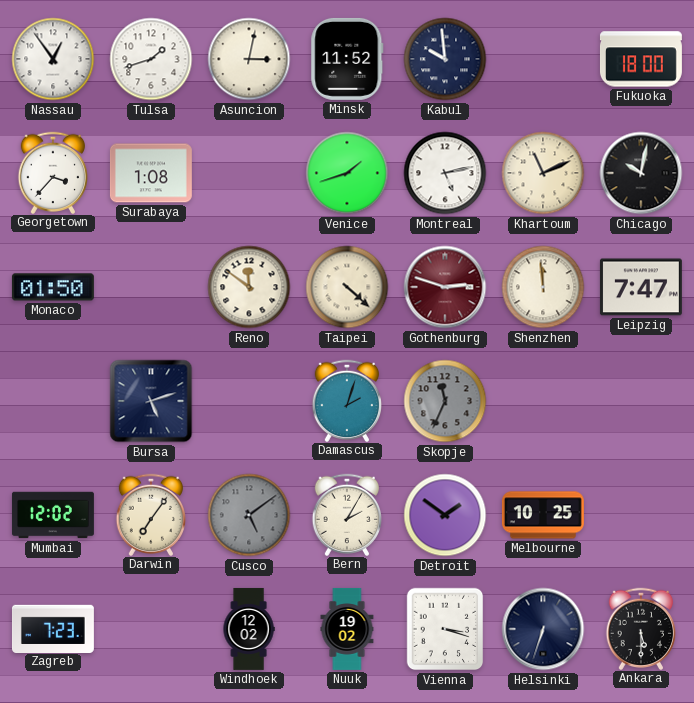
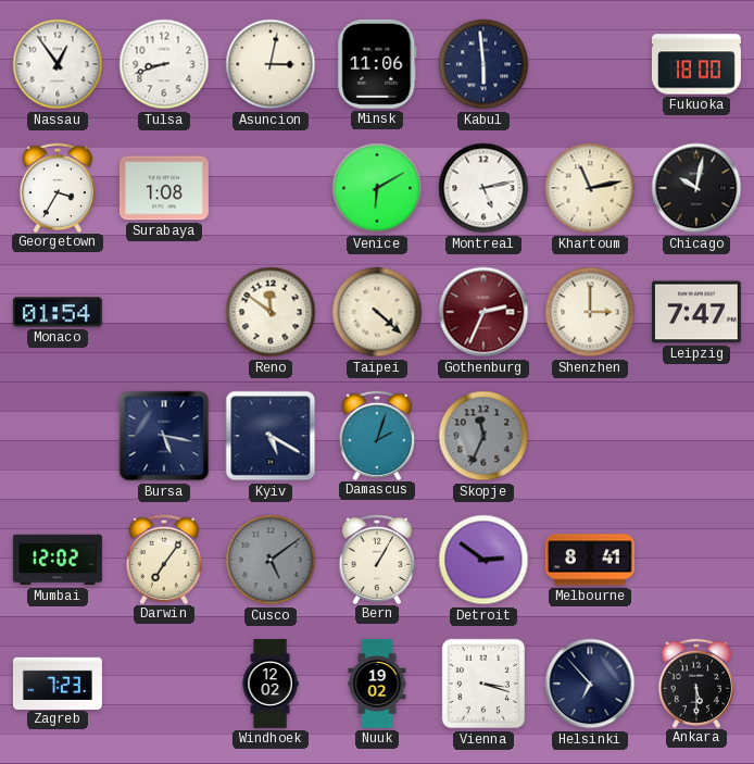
Tulsa: 1:42 -> 8:42 (164, 64)
Minsk: 11:52 -> 11:06 (377, 64)
Kabul: 9:59 -> 5:59 (483, 64)
Georgetown: 3:37 -> 3:35 (56, 187)
Venice: 1:42 -> 6:10 (377, 188)
Khartoum: 11:11 -> 11:13 (590, 188)
Monaco: 01:50 -> 01:54 (58, 312)
Gothenburg: 2:48 -> 2:34 (483, 312)
Shenzhen: 11:59 -> 3:00 (590, 312)
Bursa: 5:12 -> 5:17 (164, 436)
Kyiv: none -> 5:20 (271, 436)
Bern: 2:05 -> 1:05 (376, 559)
Detroit: 1:51 -> 2:51 (483, 560)
Melbourne: 10:25 -> 8:41 (590, 560)
Helsinki: 6:33 -> 6:53 (590, 684)
